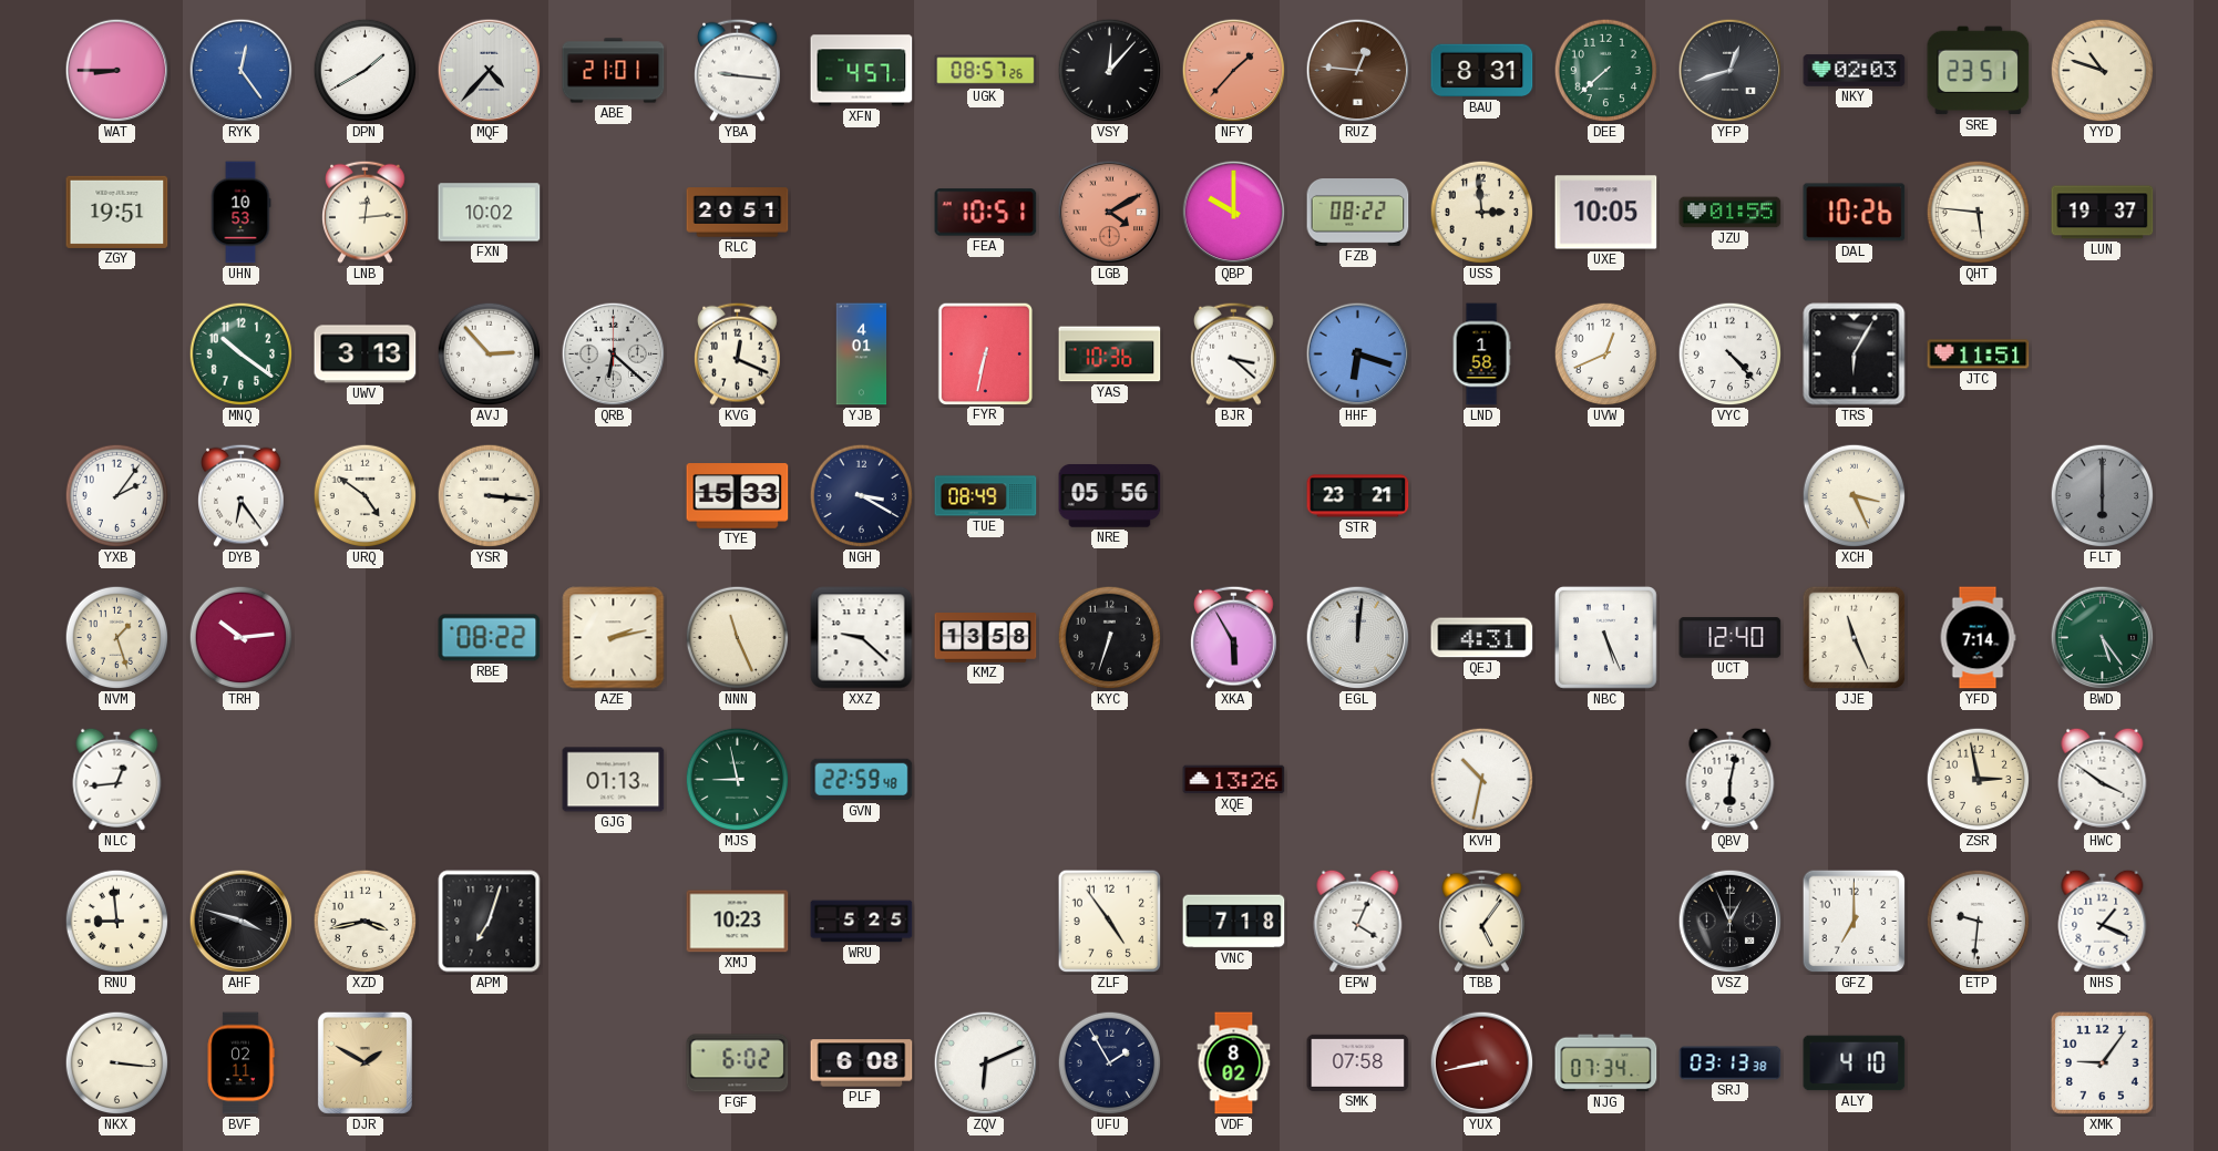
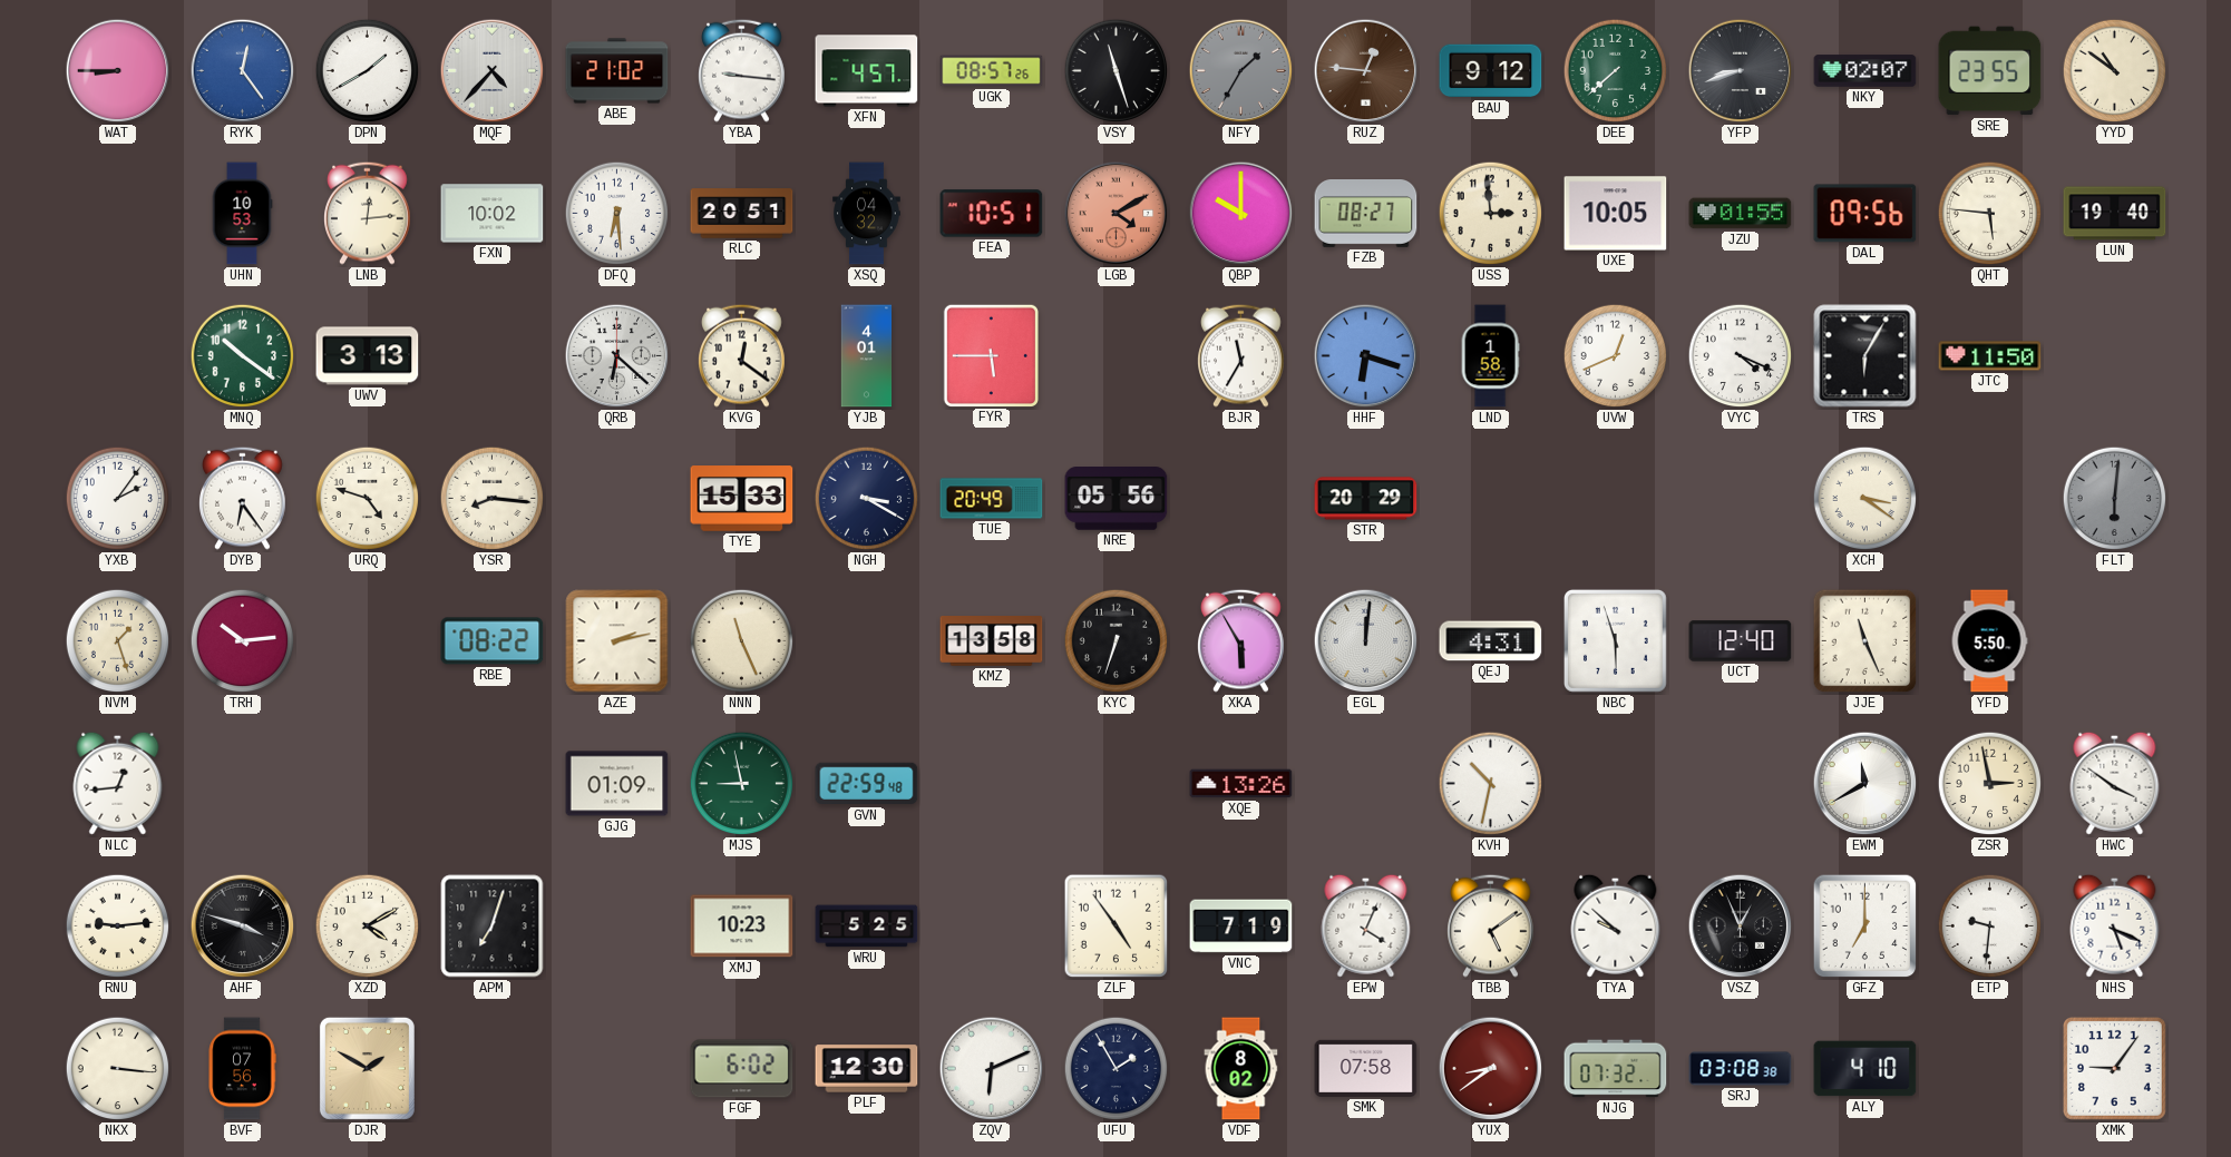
ABE: 21:01 -> 21:02 (617, 71)
VSY: 12:07 -> 11:27 (1117, 71)
NFY: 1:37 -> 1:35 (1241, 71)
NFY dial: salmon -> grey (1241, 71)
BAU: 8:31 -> 9:12 (1491, 71)
YFP: 12:42 -> 8:42 (1741, 71)
NKY: 02:03 -> 02:07 (1865, 71)
SRE: 23:51 -> 23:55 (1990, 71)
YYD: 10:48 -> 10:51 (2115, 71)
ZGY: 19:51 -> none (117, 212)
DFQ: none -> 6:29 (617, 214)
XSQ: none -> 04:32 (867, 214)
FZB: 08:22 -> 08:27 (1366, 214)
DAL: 10:26 -> 09:56 (1865, 214)
LUN: 19:37 -> 19:40 (2115, 214)
AVJ: 2:53 -> none (490, 354)
KVG: 12:19 -> 12:21 (742, 355)
FYR: 6:32 -> 5:45 (991, 355)
YAS: 10:36 -> none (1110, 354)
BJR: 3:22 -> 11:35 (1241, 355)
VYC: 4:23 -> 4:19 (1741, 356)
JTC: 11:51 -> 11:50 (1990, 356)
URQ: 4:51 -> 4:48 (368, 499)
YSR: 3:16 -> 8:16 (493, 499)
TUE: 08:49 -> 20:49 (992, 499)
STR: 23:21 -> 20:29 (1366, 499)
XCH: 3:26 -> 3:21 (1865, 499)
FLT: 6:00 -> 6:01 (2115, 499)
XXZ: 9:22 -> none (862, 638)
NBC: 5:26 -> 5:57 (1615, 640)
YFD: 7:14 -> 5:50 (1989, 641)
BWD: 5:24 -> none (2103, 638)
GJG: 01:13 -> 01:09 (617, 784)
QBV: 6:02 -> none (1731, 779)
EWM: none -> 11:40 (1865, 784)
RNU: 8:59 -> 9:14 (118, 926)
XZD: 3:43 -> 4:10 (368, 926)
VNC: 7:18 -> 7:19 (1241, 926)
TBB: 5:06 -> 5:09 (1491, 925)
TYA: none -> 9:52 (1616, 925)
NHS: 1:19 -> 5:19 (2115, 925)
BVF: 02:11 -> 07:56 (242, 1069)
PLF: 6:08 -> 12:30 (867, 1069)
YUX: 8:43 -> 8:39 (1491, 1069)
NJG: 07:34 -> 07:32 (1616, 1069)
SRJ: 03:13 -> 03:08 (1741, 1069)
